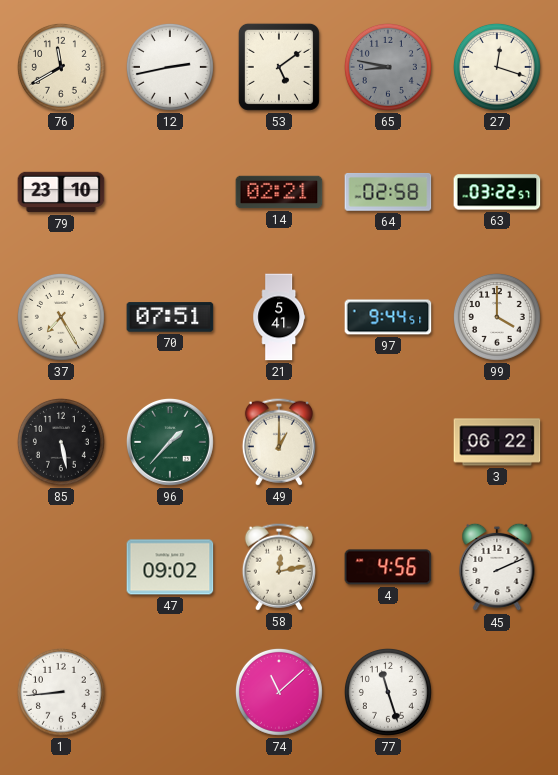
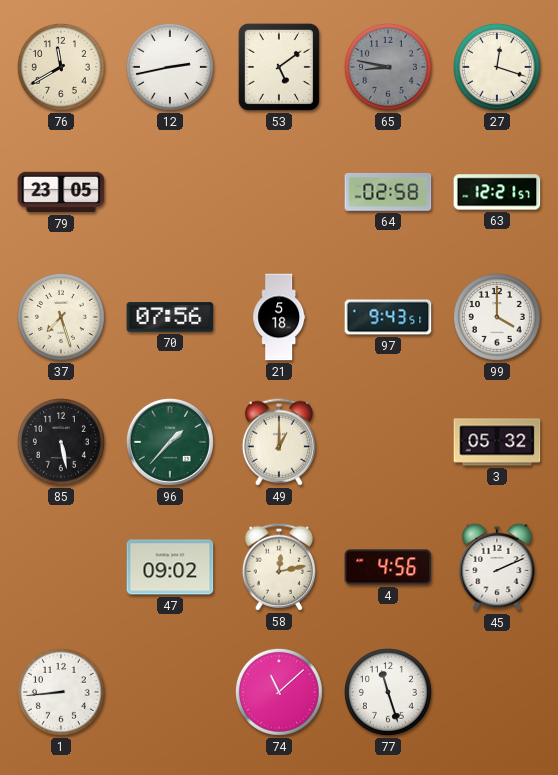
79: 23:10 -> 23:05 (61, 192)
14: 02:21 -> none (279, 192)
63: 03:22 -> 12:21 (497, 192)
37: 7:25 -> 7:27 (61, 317)
70: 07:51 -> 07:56 (170, 317)
21: 5:41 -> 5:18 (279, 317)
97: 9:44 -> 9:43 (388, 317)
3: 06:22 -> 05:32 (497, 442)
